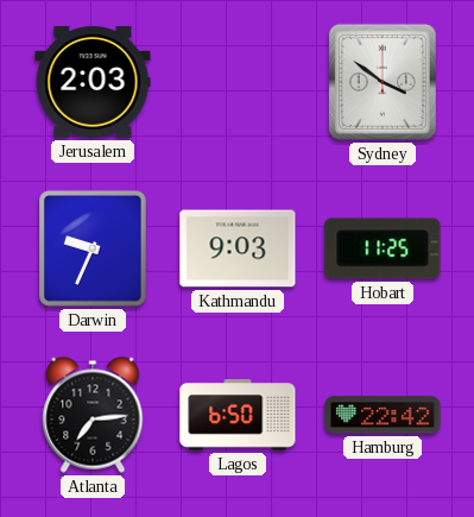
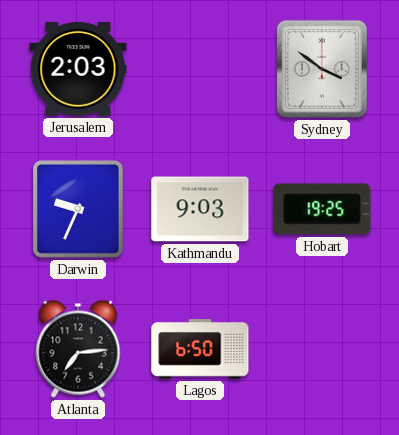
Hobart: 11:25 -> 19:25 (322, 209)
Hamburg: 22:42 -> none (383, 415)
